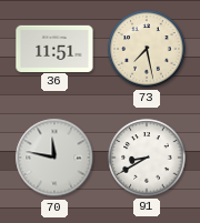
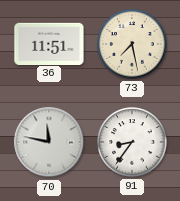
91: 8:40 -> 8:36 (132, 142)
